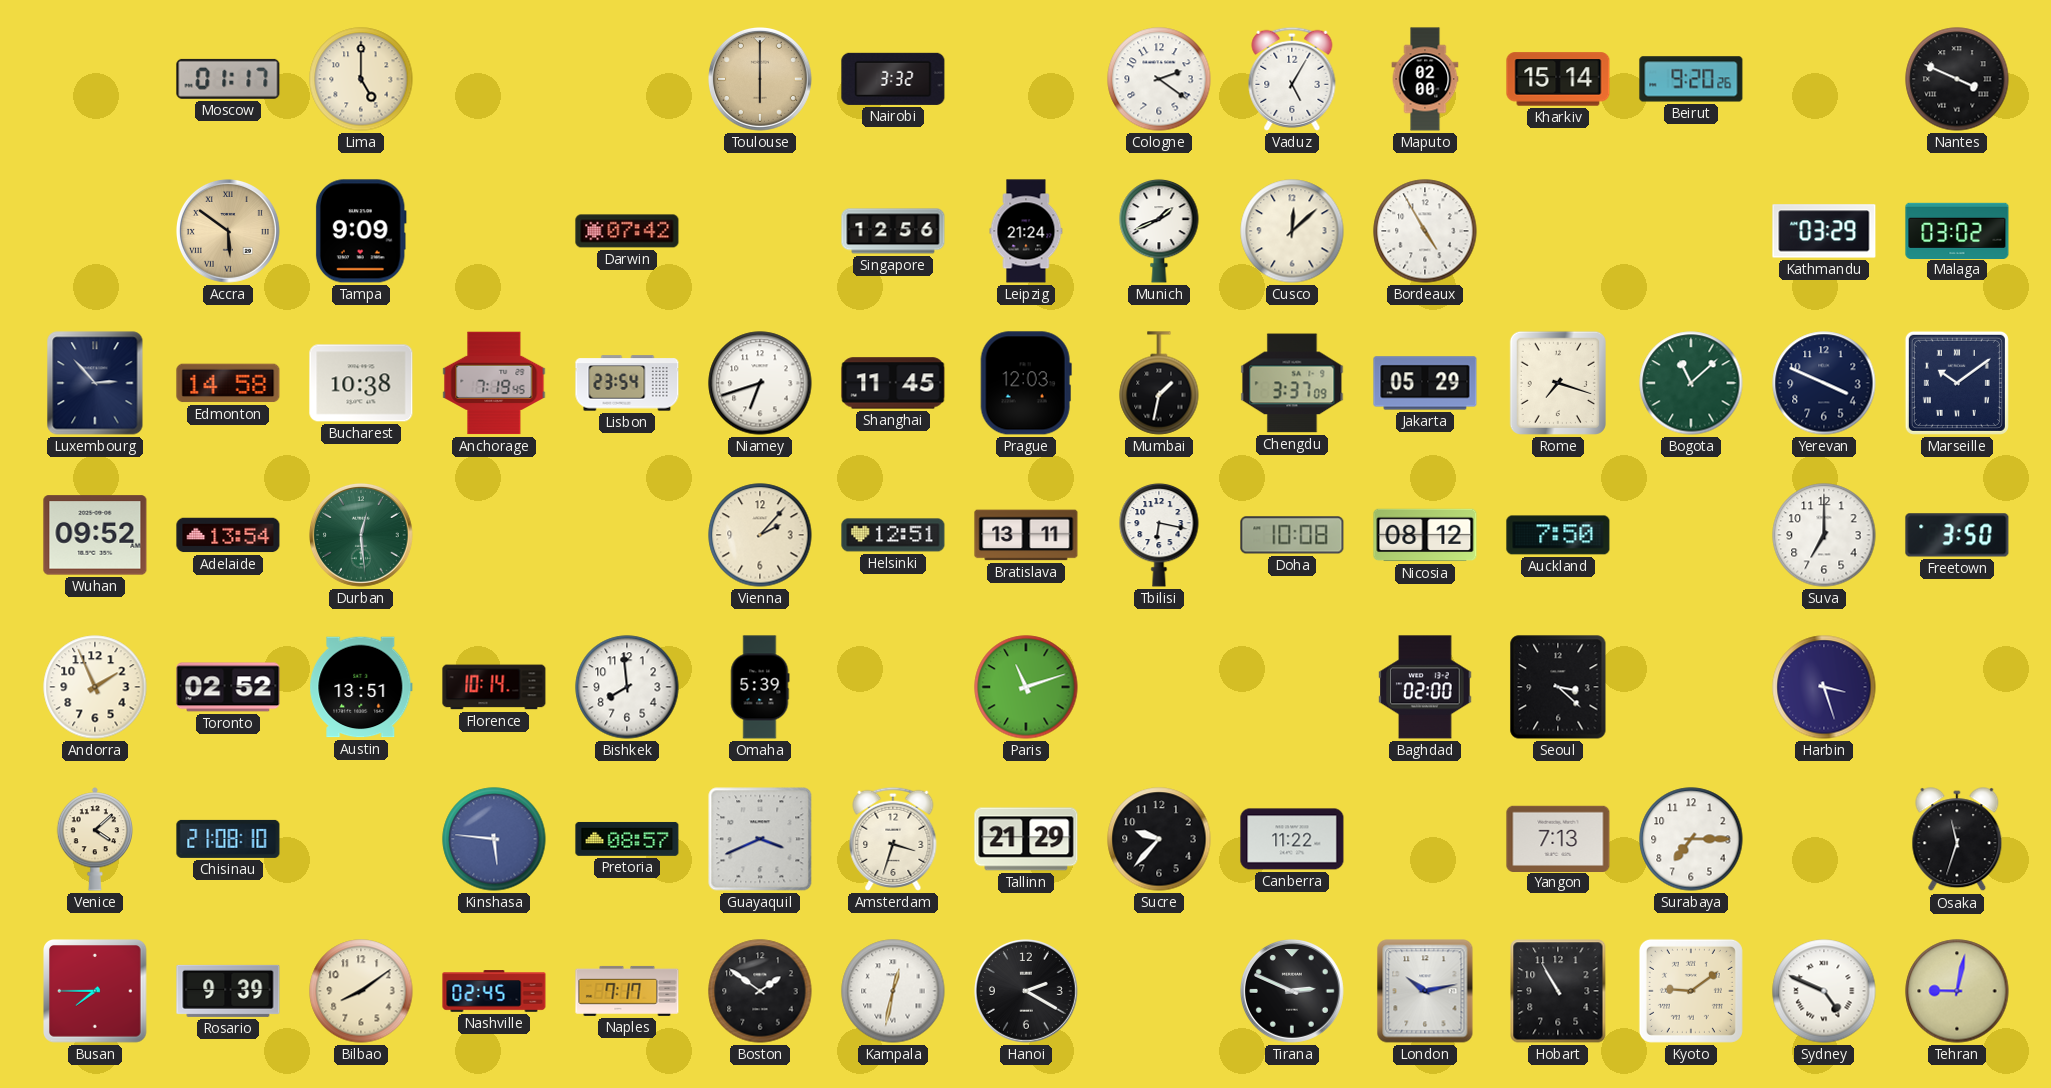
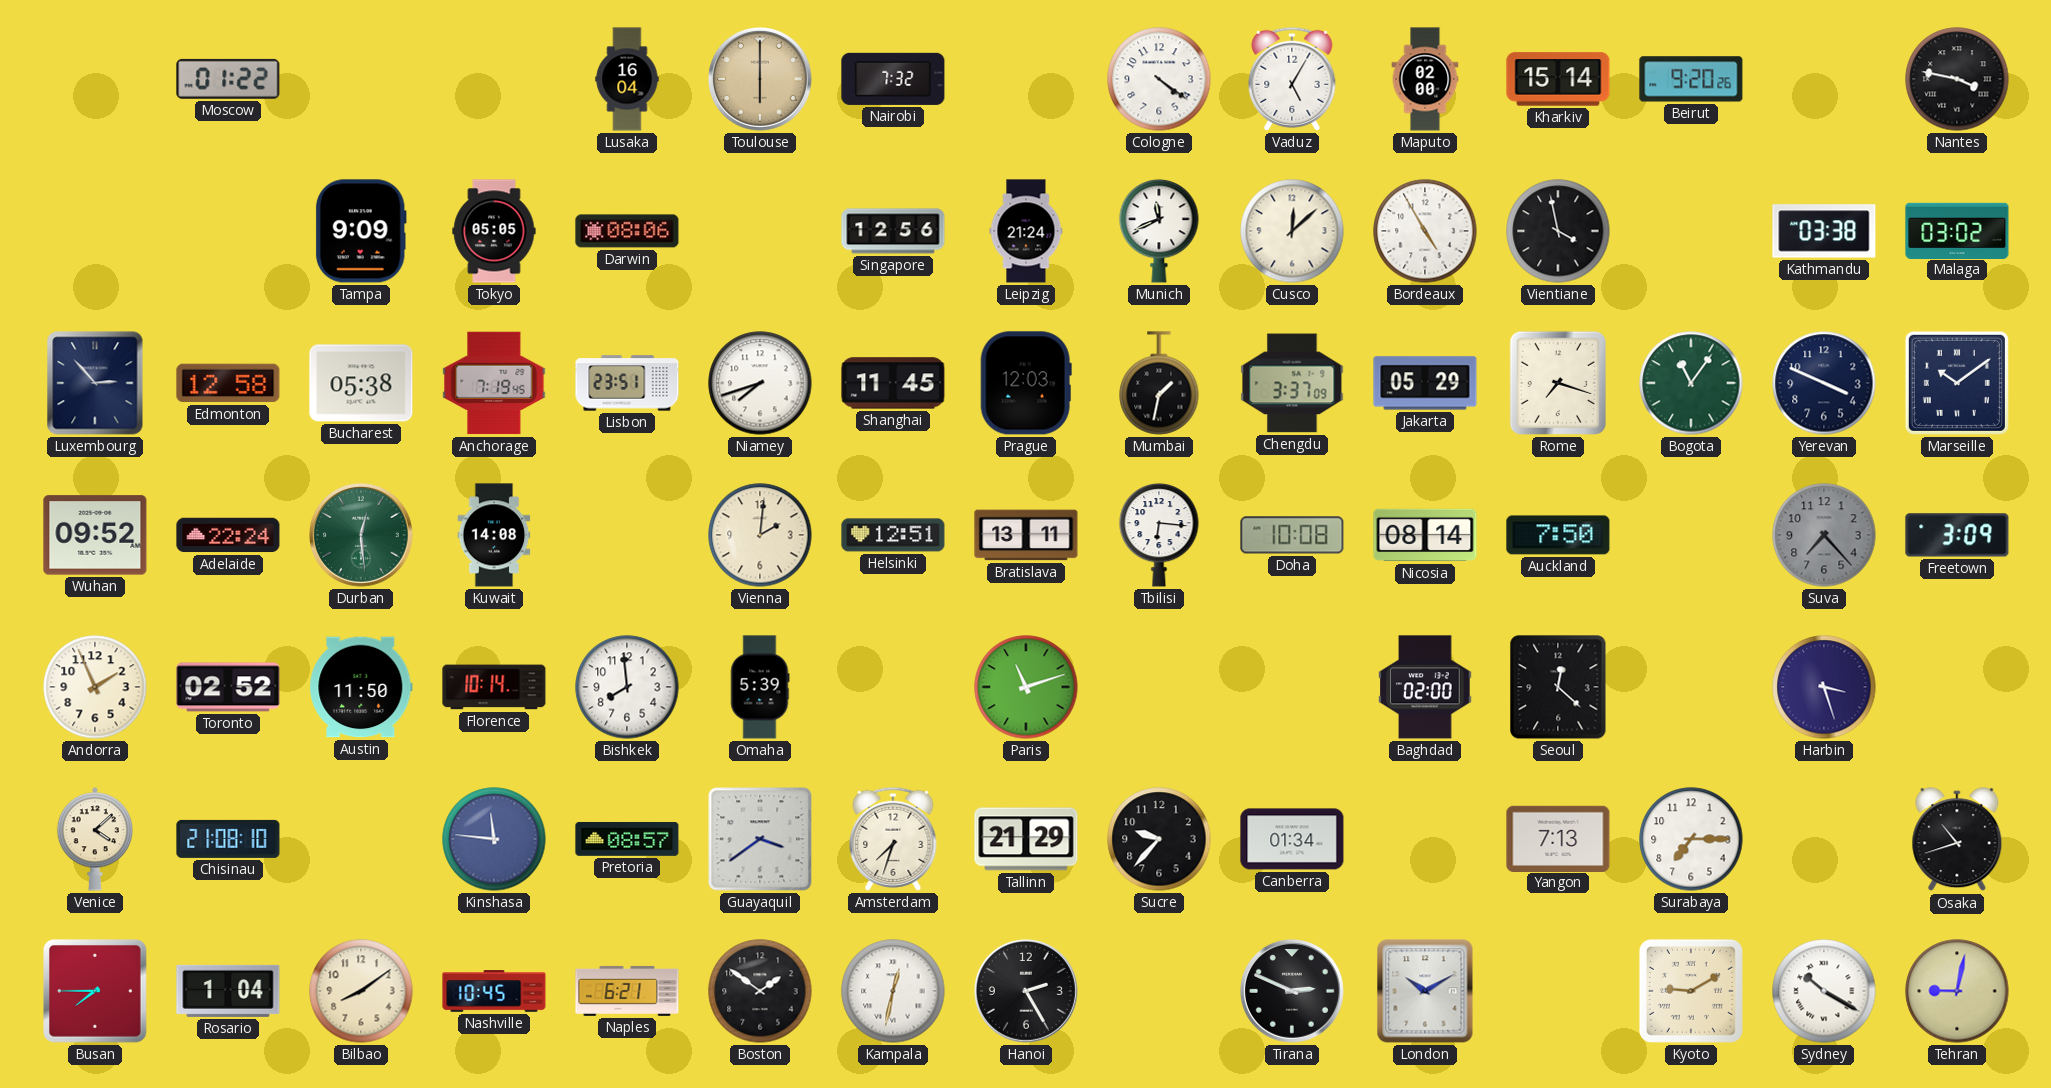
Moscow: 01:17 -> 01:22 (228, 79)
Lima: 5:00 -> none (361, 79)
Lusaka: none -> 16:04 (627, 79)
Nairobi: 3:32 -> 7:32 (893, 79)
Cologne: 2:21 -> 4:21 (1159, 79)
Nantes: 3:49 -> 3:47 (1957, 79)
Accra: 5:51 -> none (229, 232)
Tokyo: none -> 05:05 (494, 231)
Darwin: 07:42 -> 08:06 (627, 231)
Munich: 1:41 -> 11:41 (1159, 231)
Vientiane: none -> 3:58 (1558, 231)
Kathmandu: 03:29 -> 03:38 (1824, 231)
Edmonton: 14:58 -> 12:58 (228, 383)
Bucharest: 10:38 -> 05:38 (361, 383)
Lisbon: 23:54 -> 23:51 (627, 383)
Niamey: 6:42 -> 7:42 (760, 383)
Bogota: 11:08 -> 11:06 (1691, 383)
Adelaide: 13:54 -> 22:24 (228, 535)
Kuwait: none -> 14:08 (494, 535)
Vienna: 2:07 -> 2:01 (760, 535)
Tbilisi: 6:17 -> 6:16 (1159, 535)
Nicosia: 08:12 -> 08:14 (1425, 535)
Suva: 7:00 -> 7:23 (1824, 535)
Suva dial: white -> grey (1824, 535)
Freetown: 3:50 -> 3:09 (1957, 535)
Austin: 13:51 -> 11:50 (361, 687)
Seoul: 3:22 -> 12:22 (1558, 687)
Kinshasa: 5:46 -> 11:46 (494, 839)
Guayaquil: 3:41 -> 3:39 (760, 839)
Amsterdam: 3:33 -> 7:33 (893, 839)
Canberra: 11:22 -> 01:34 (1292, 839)
Osaka: 11:33 -> 10:42 (1957, 840)
Rosario: 9:39 -> 1:04 (228, 991)
Nashville: 02:45 -> 10:45 (494, 991)
Naples: 7:17 -> 6:21 (627, 991)
Hanoi: 2:20 -> 2:25 (1027, 992)
London: 10:13 -> 10:10 (1425, 991)
Hobart: 10:55 -> none (1558, 991)
Kyoto: 9:09 -> 9:10 (1691, 991)
Sydney: 4:49 -> 10:20 (1824, 991)
